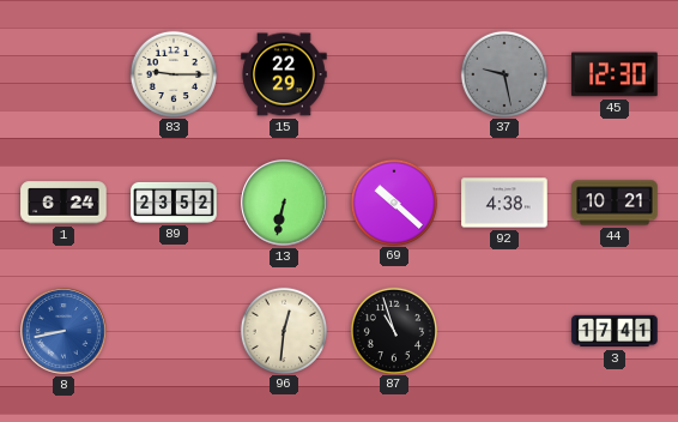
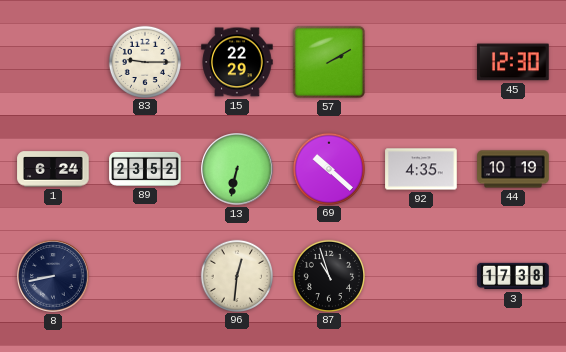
57: none -> 2:10 (329, 62)
37: 9:28 -> none (503, 73)
92: 4:38 -> 4:35 (421, 169)
44: 10:21 -> 10:19 (513, 169)
8 dial: blue -> navy (53, 276)
3: 17:41 -> 17:38 (513, 276)
